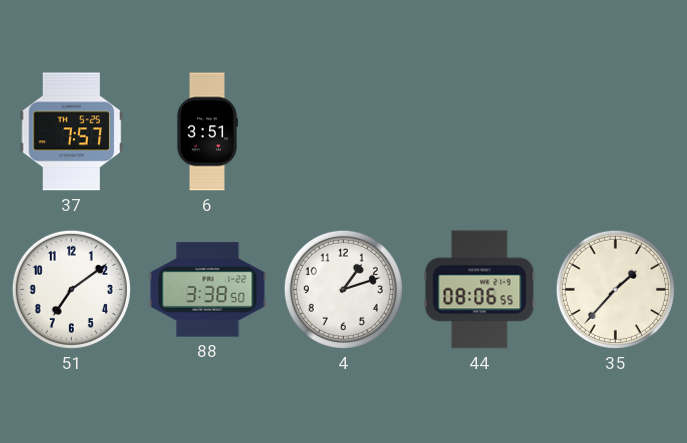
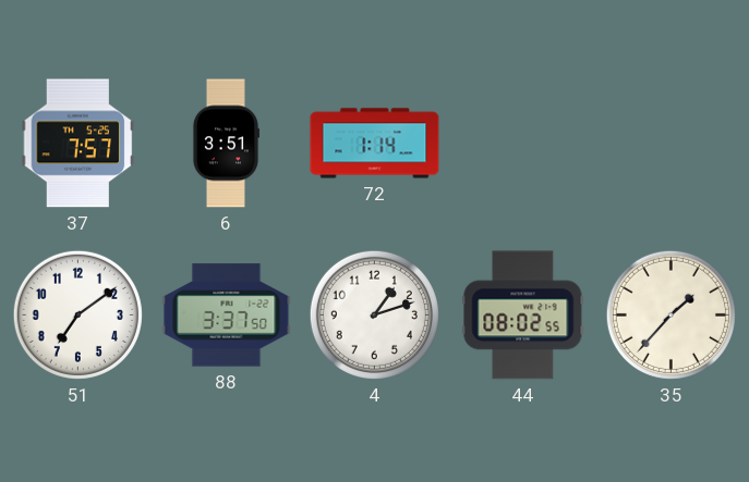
72: none -> 1:14 (375, 144)
88: 3:38 -> 3:37 (227, 316)
44: 08:06 -> 08:02 (523, 316)
